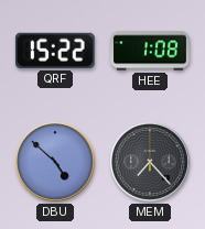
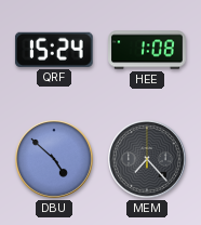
QRF: 15:22 -> 15:24 (54, 50)
